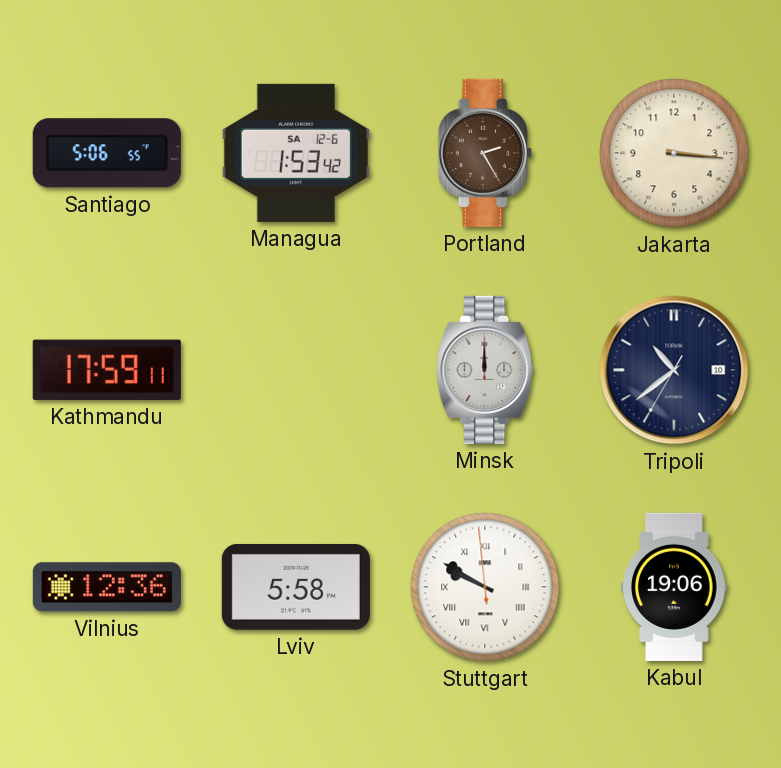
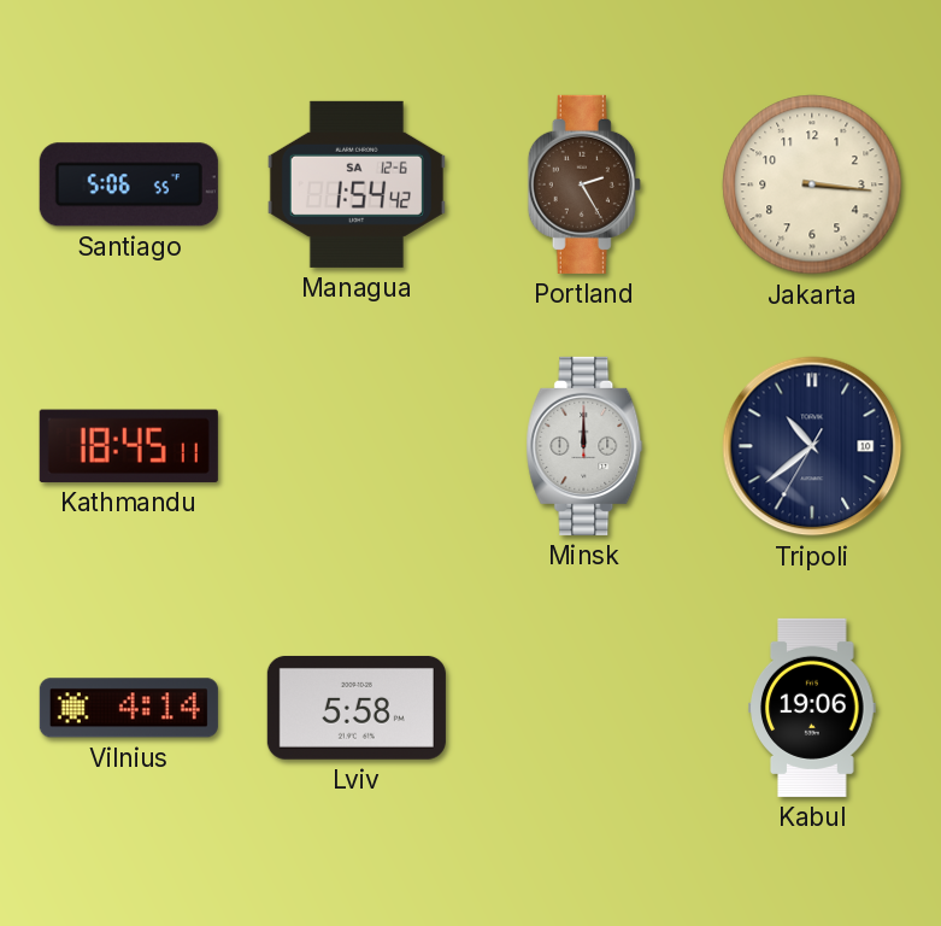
Managua: 1:53 -> 1:54 (357, 184)
Kathmandu: 17:59 -> 18:45 (129, 446)
Vilnius: 12:36 -> 4:14 (129, 708)
Stuttgart: 9:49 -> none (485, 587)
